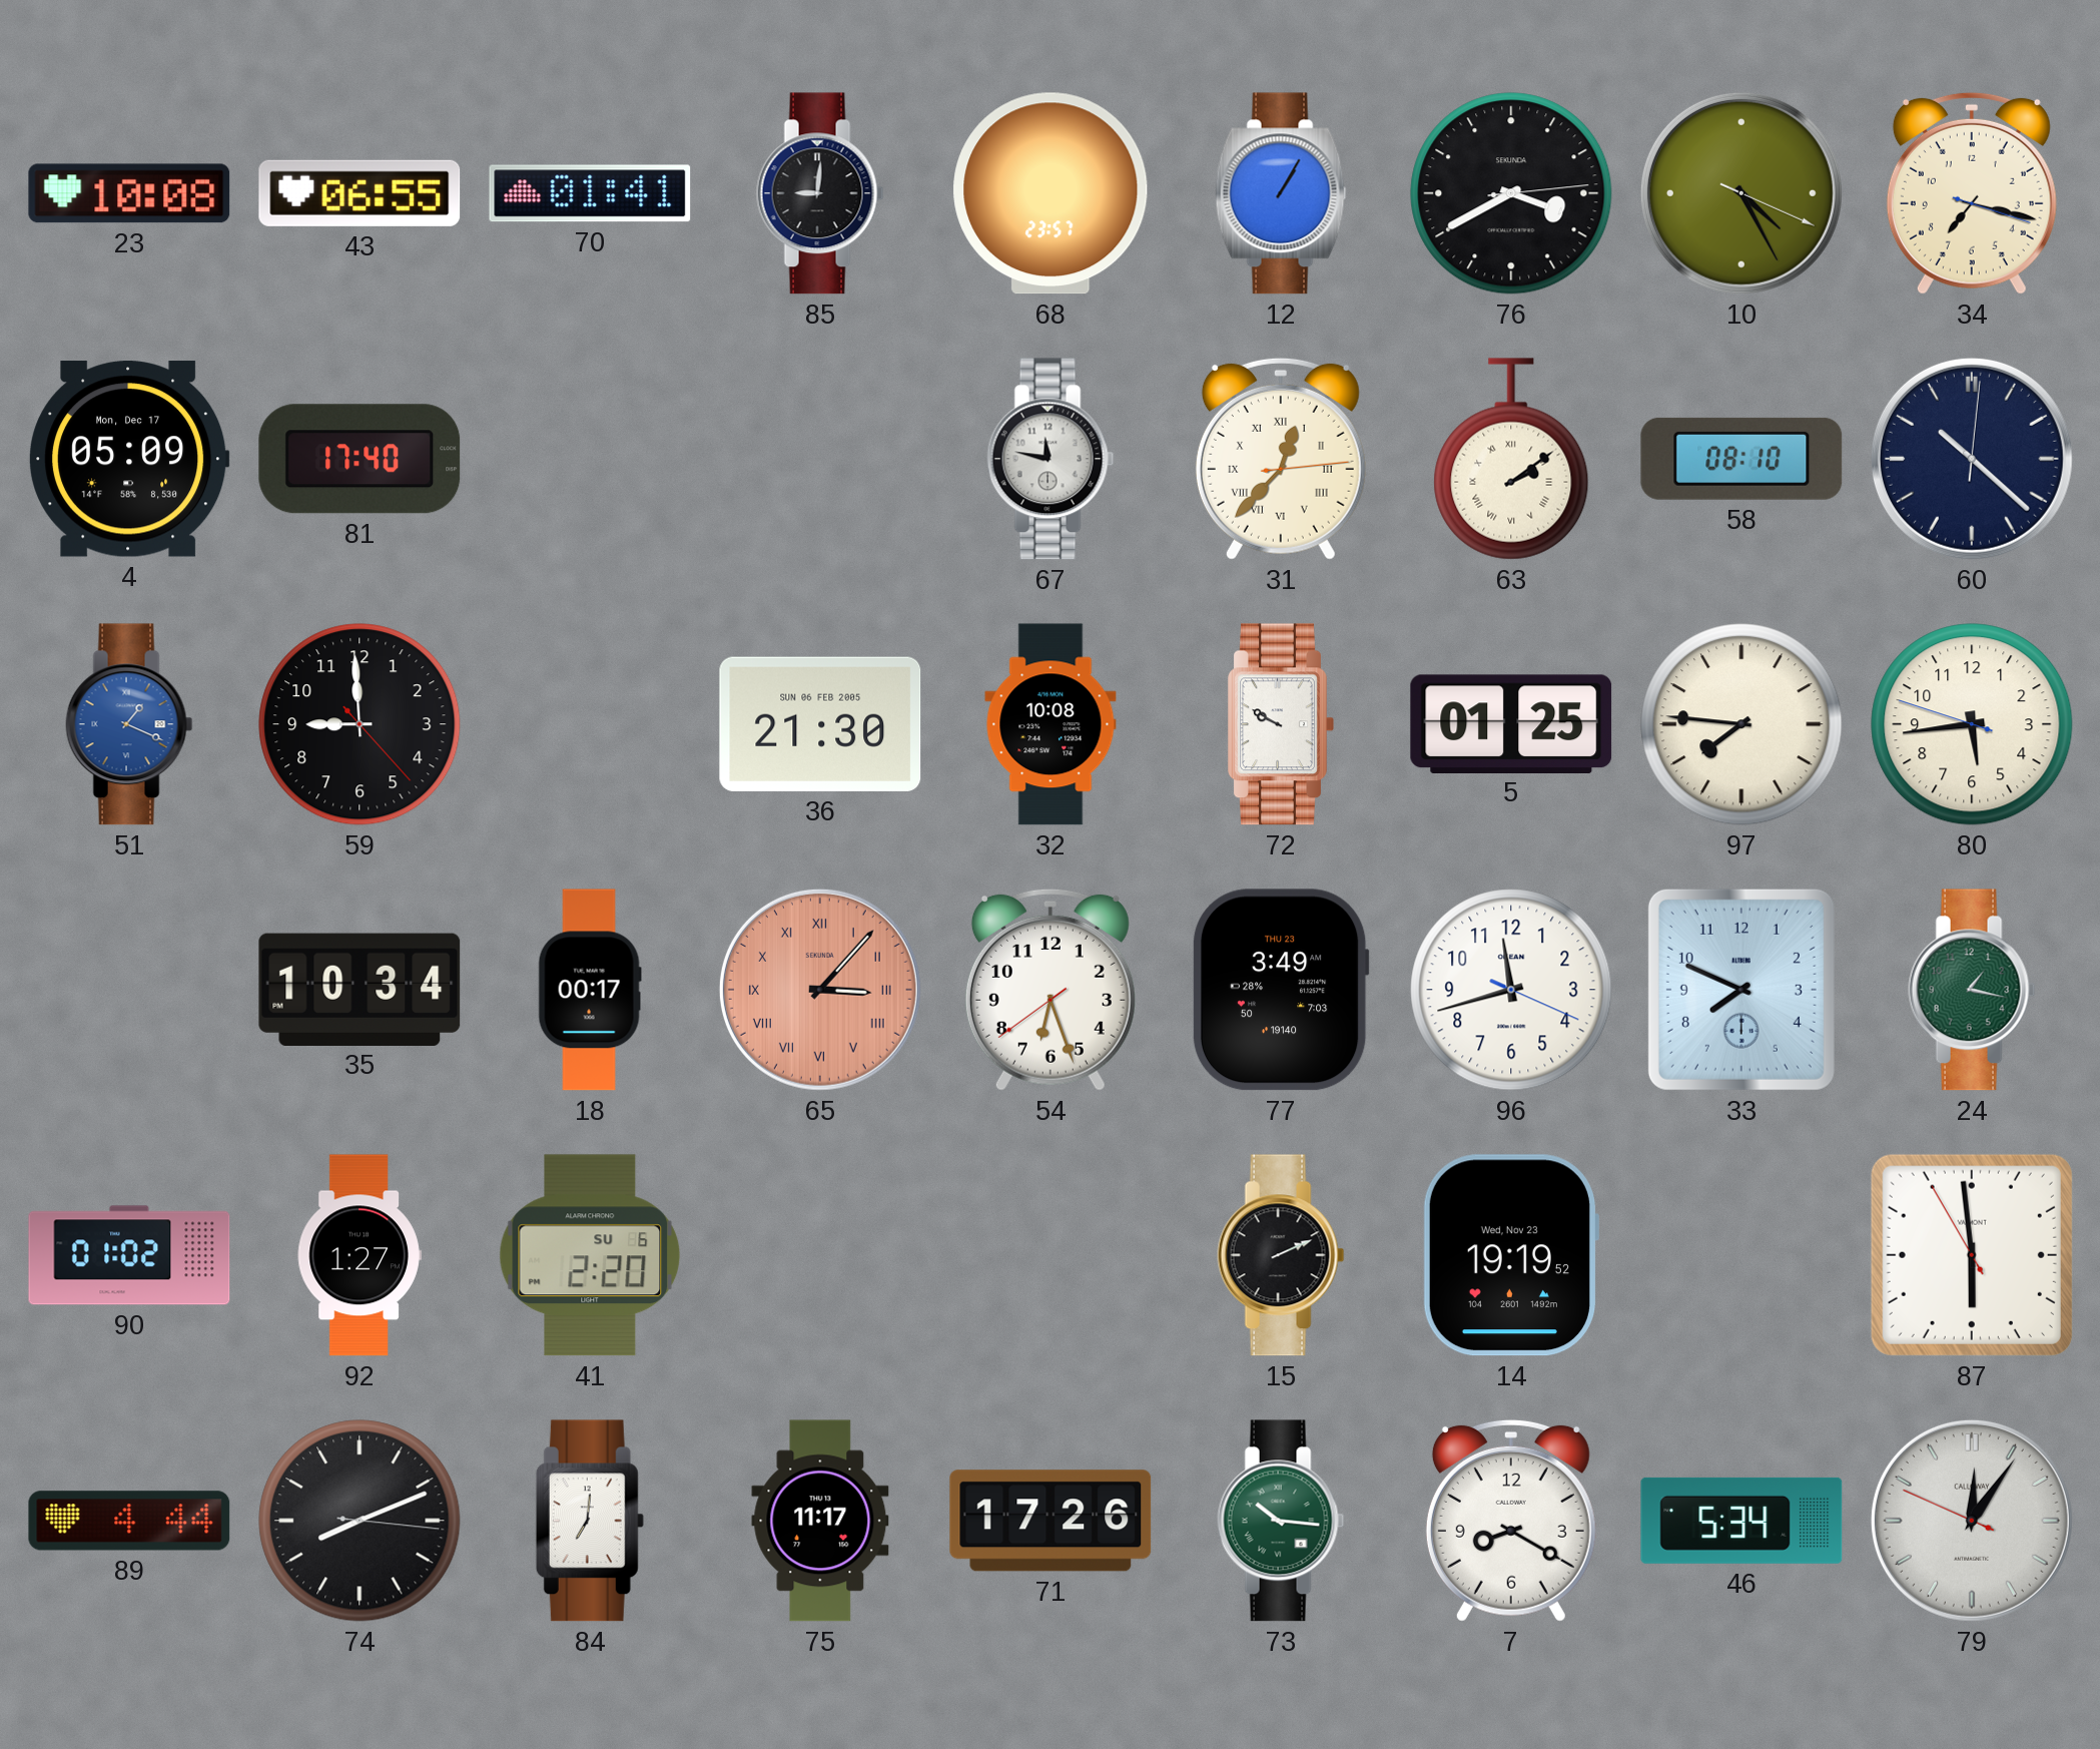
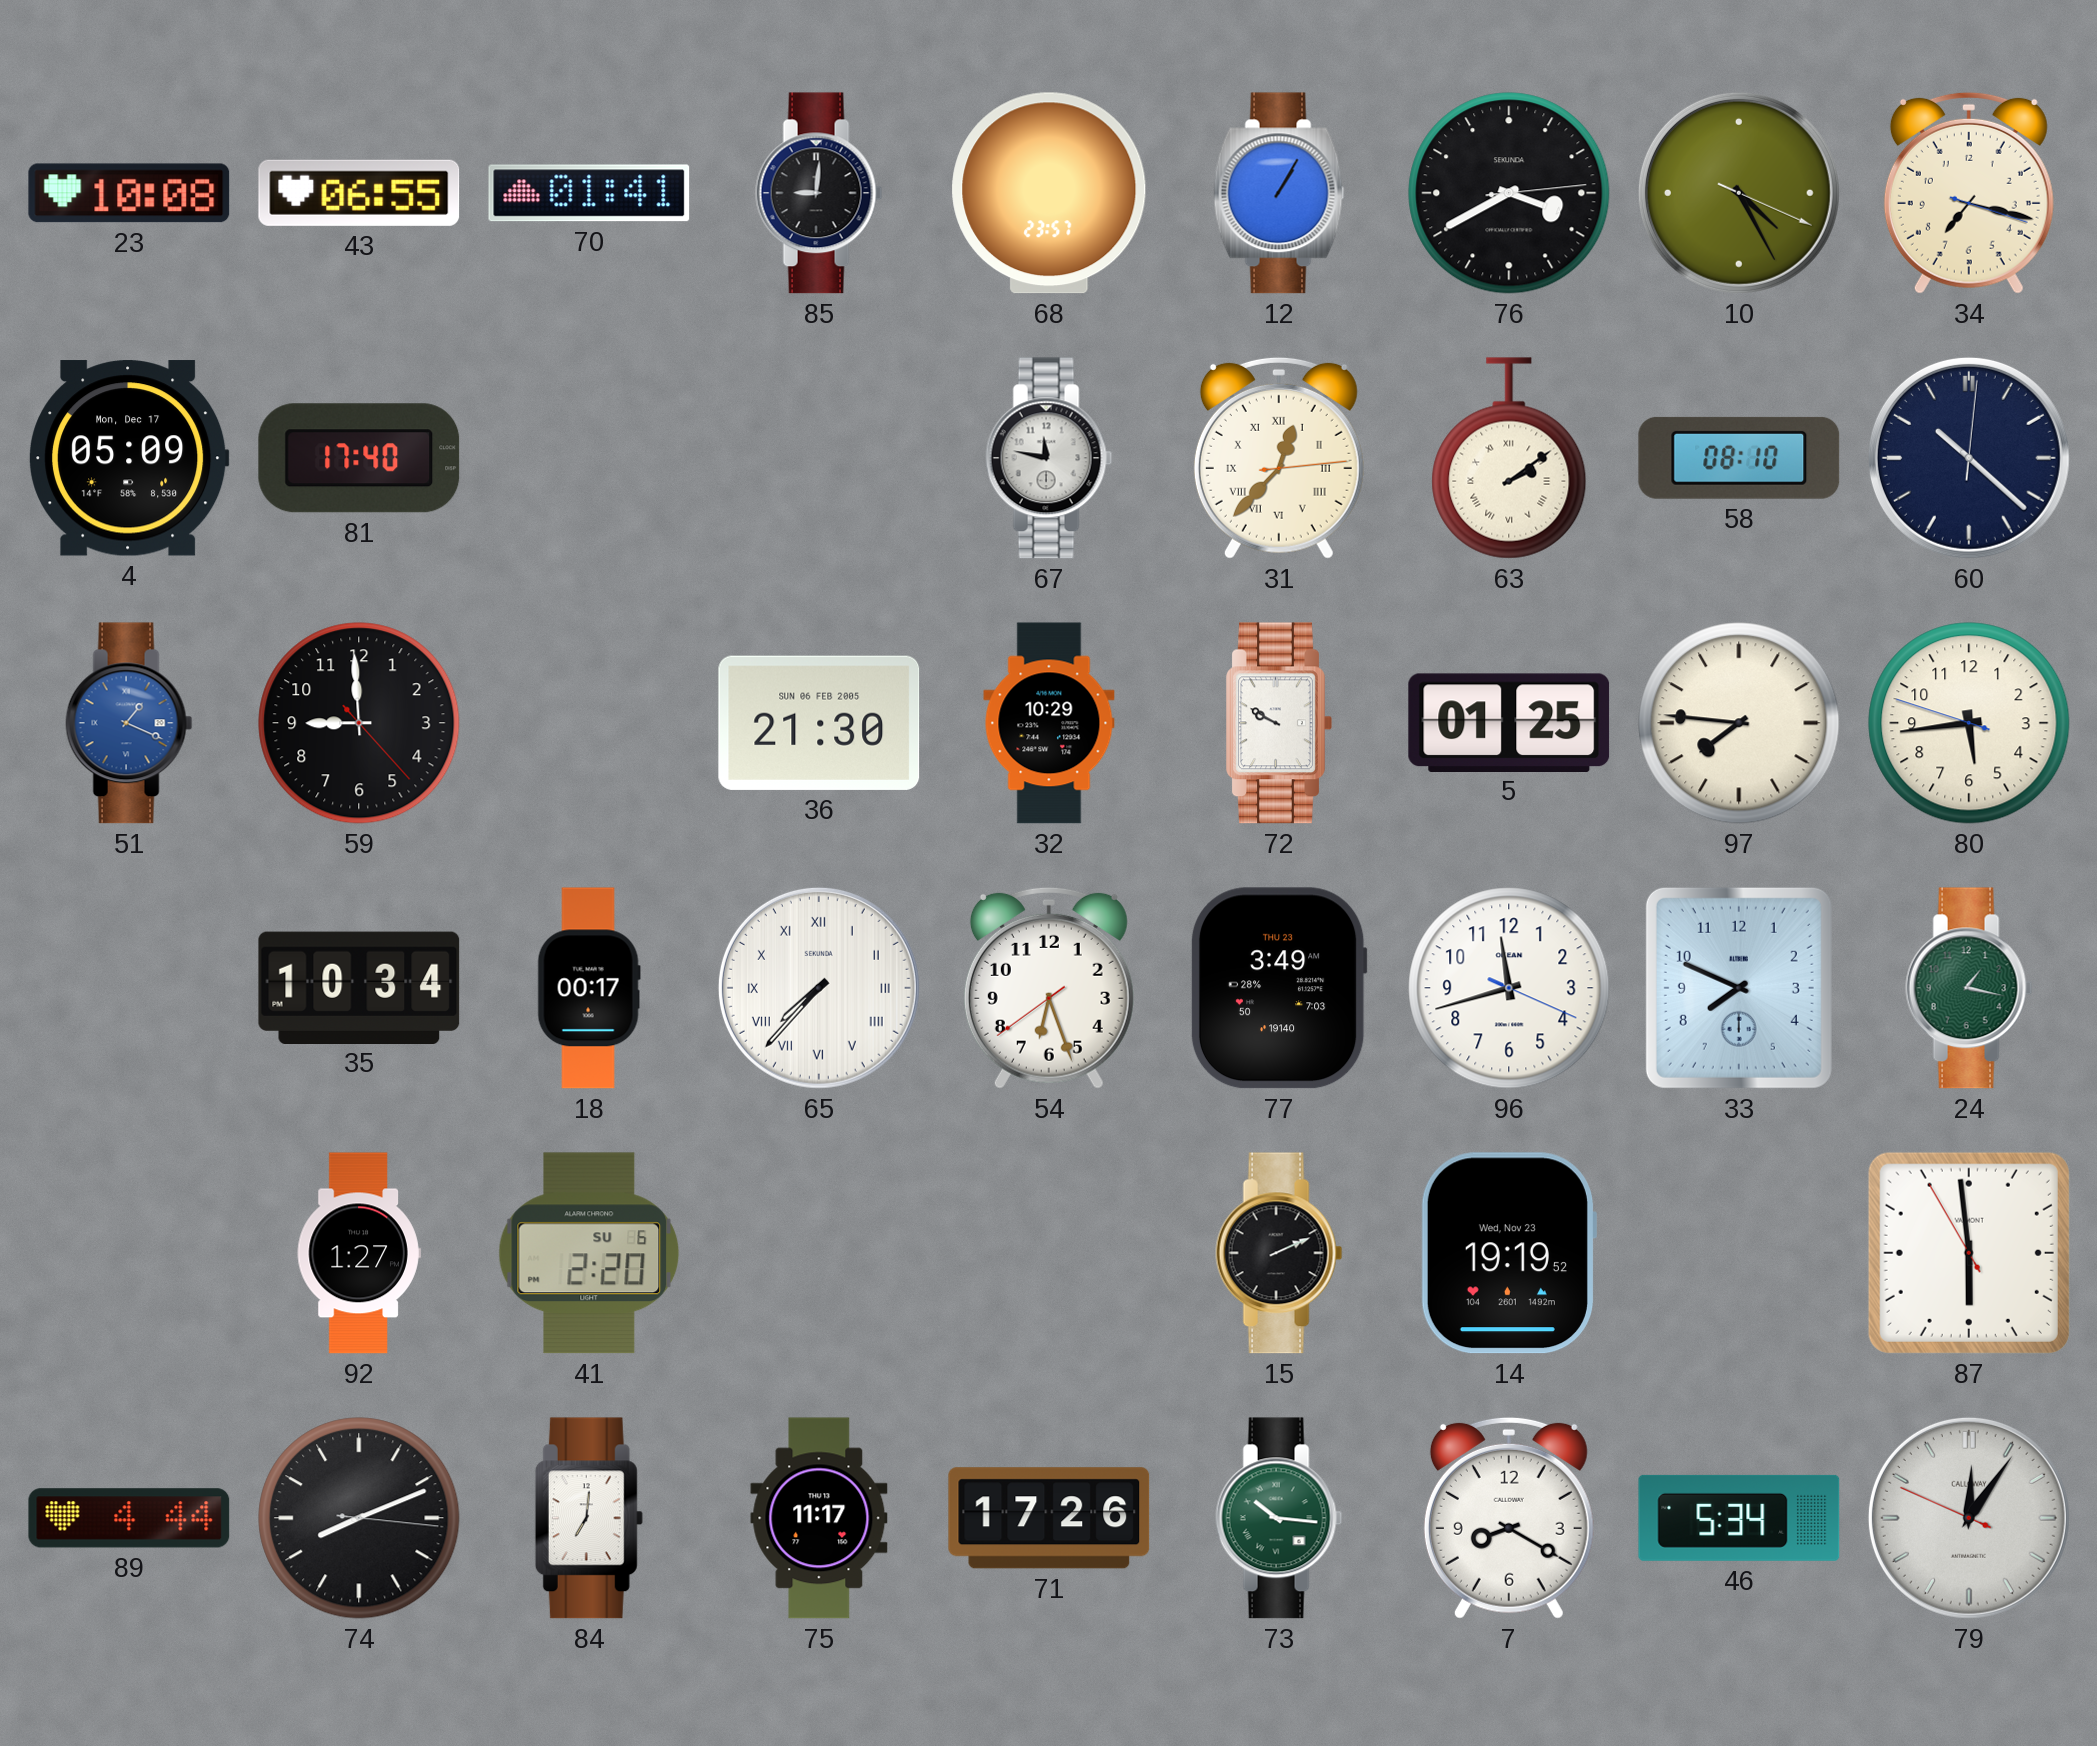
32: 10:08 -> 10:29 (1049, 723)
65: 3:07 -> 7:37 (819, 988)
65 dial: salmon -> white (819, 988)
90: 01:02 -> none (129, 1255)
